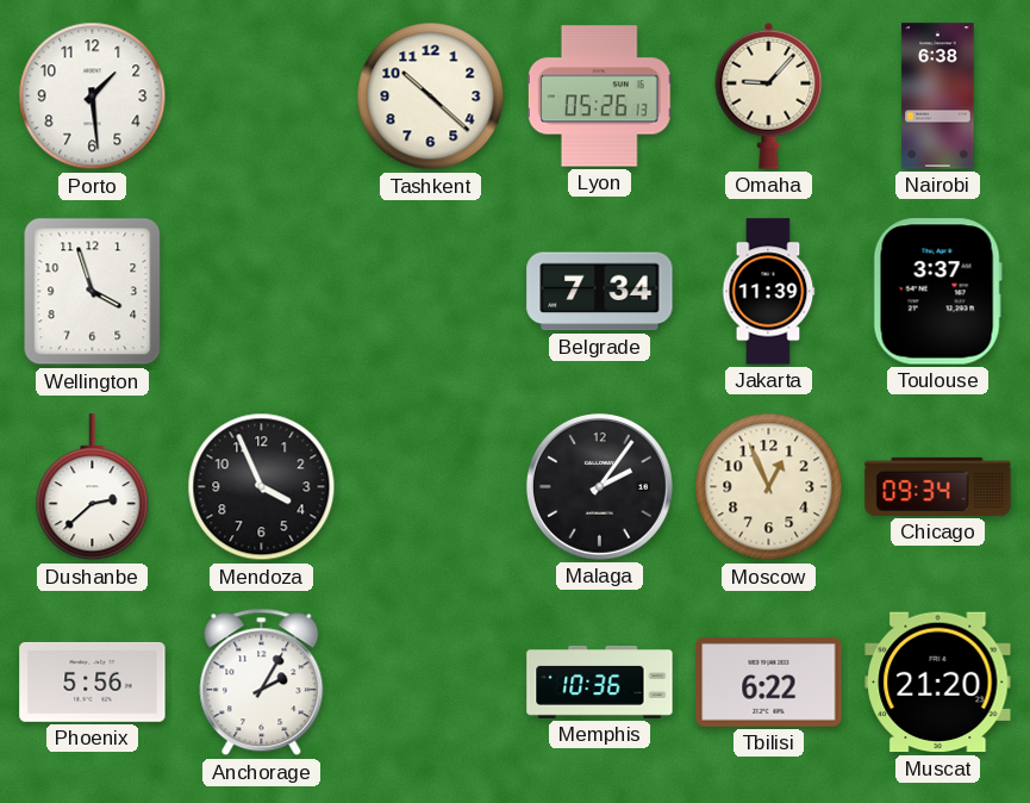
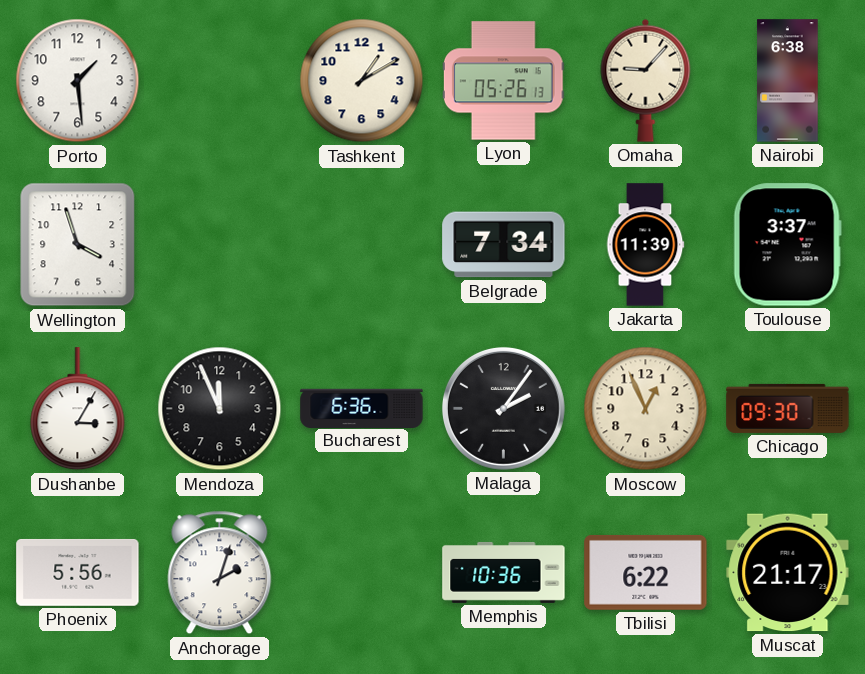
Tashkent: 10:22 -> 1:10 (362, 81)
Dushanbe: 2:38 -> 3:05 (78, 409)
Mendoza: 3:56 -> 11:56 (220, 409)
Bucharest: none -> 6:36 (362, 408)
Chicago: 09:34 -> 09:30 (788, 408)
Anchorage: 2:05 -> 2:03 (220, 573)
Muscat: 21:20 -> 21:17 (788, 573)
